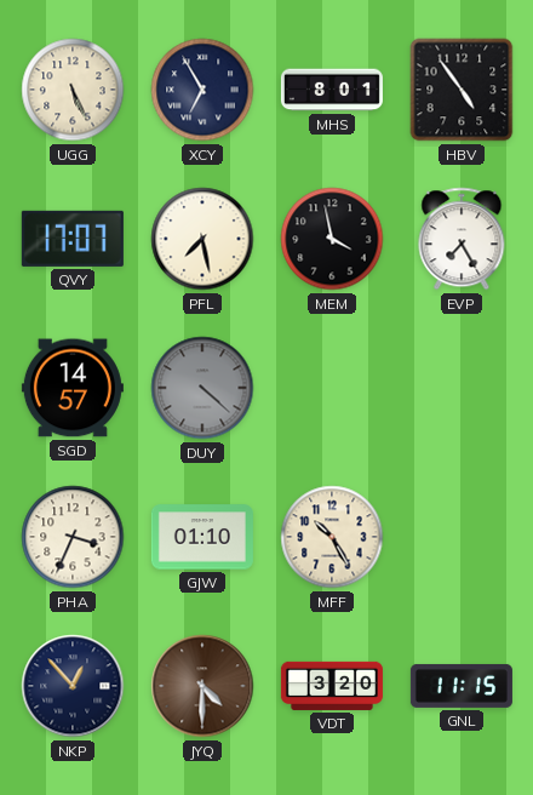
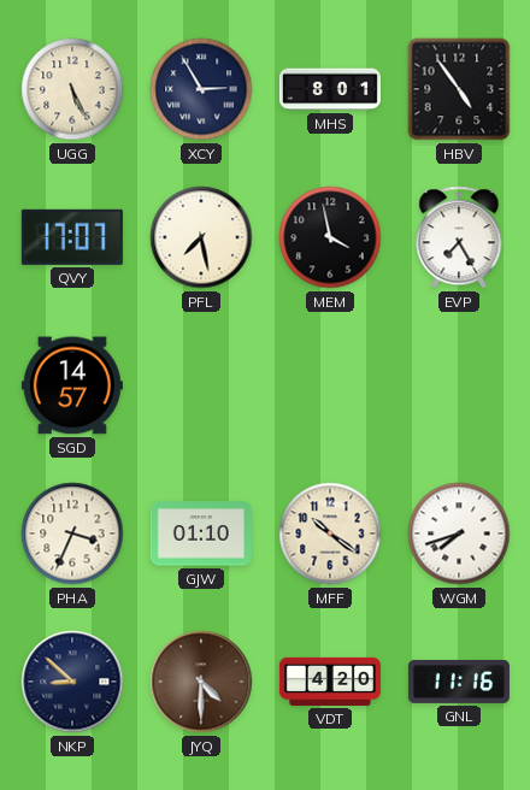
XCY: 6:55 -> 2:55 (201, 89)
DUY: 4:22 -> none (202, 388)
MFF: 10:25 -> 10:21 (330, 533)
WGM: none -> 7:42 (459, 533)
NKP: 12:53 -> 8:52 (72, 682)
VDT: 3:20 -> 4:20 (330, 682)
GNL: 11:15 -> 11:16 (459, 682)
